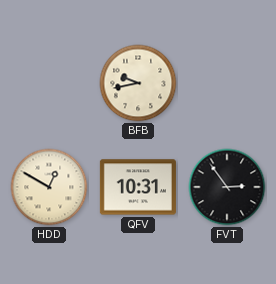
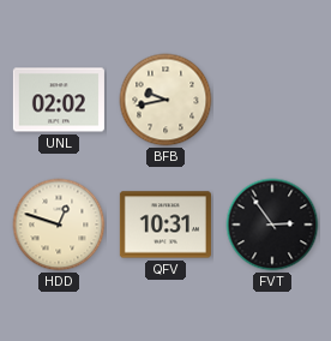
UNL: none -> 02:02 (59, 100)
HDD: 12:50 -> 12:48 (59, 225)
